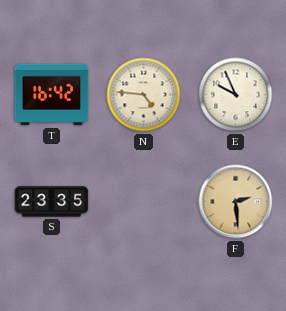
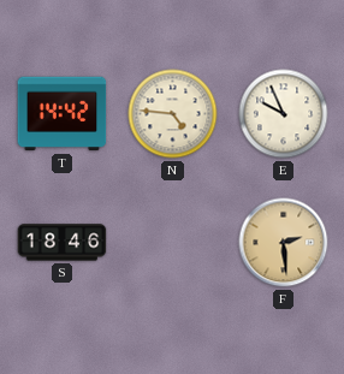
T: 16:42 -> 14:42 (63, 114)
S: 23:35 -> 18:46 (63, 243)
